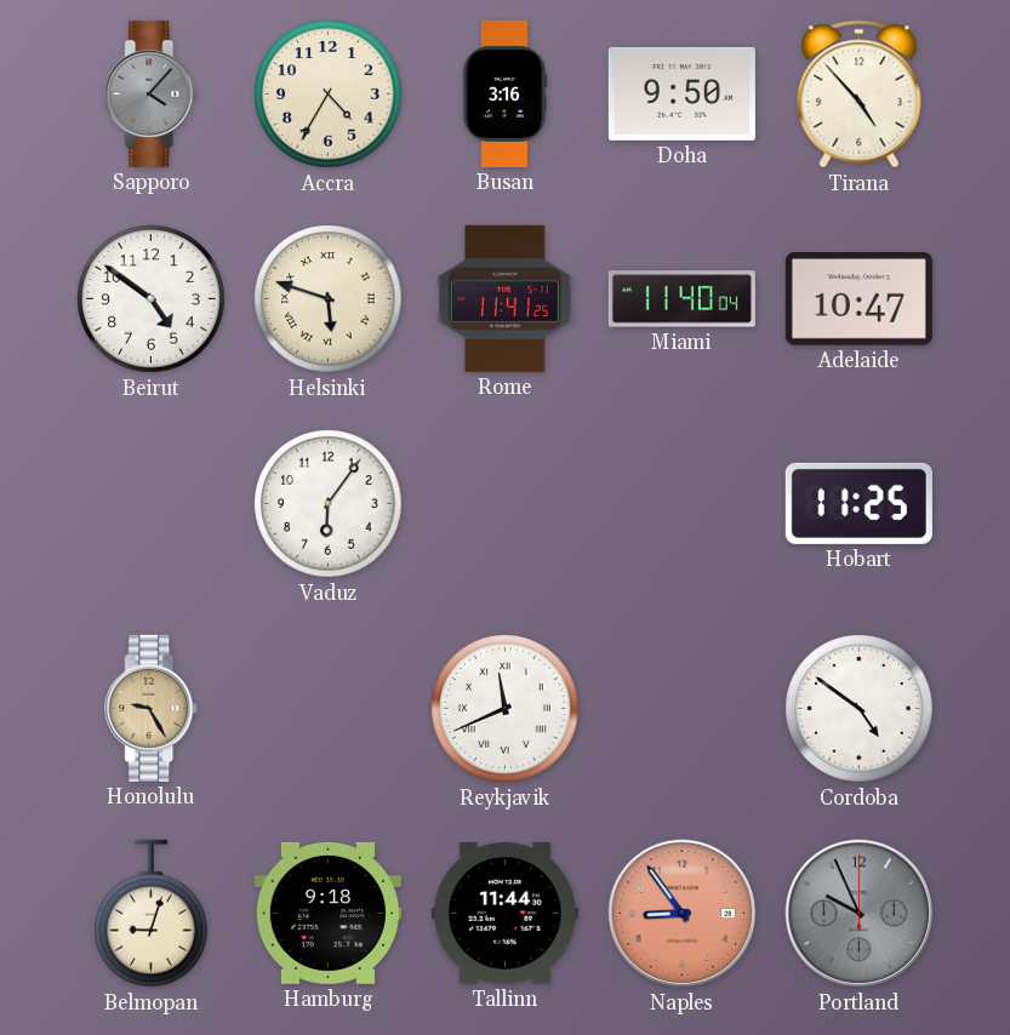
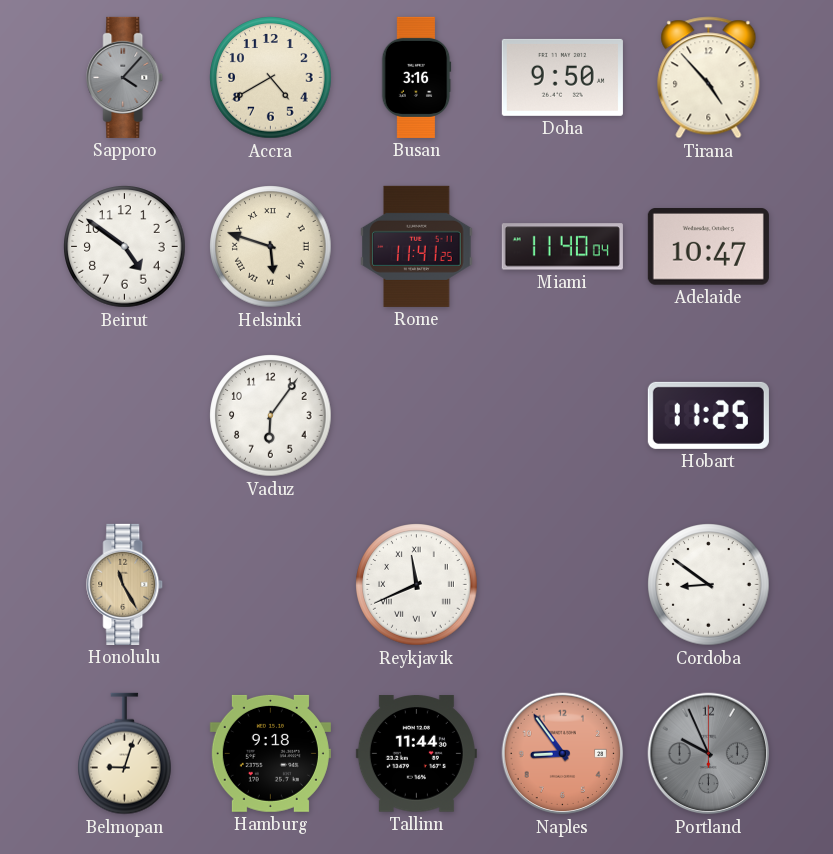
Accra: 4:35 -> 4:40 (271, 78)
Honolulu: 9:25 -> 11:25 (125, 584)
Cordoba: 4:51 -> 8:51 (709, 585)
